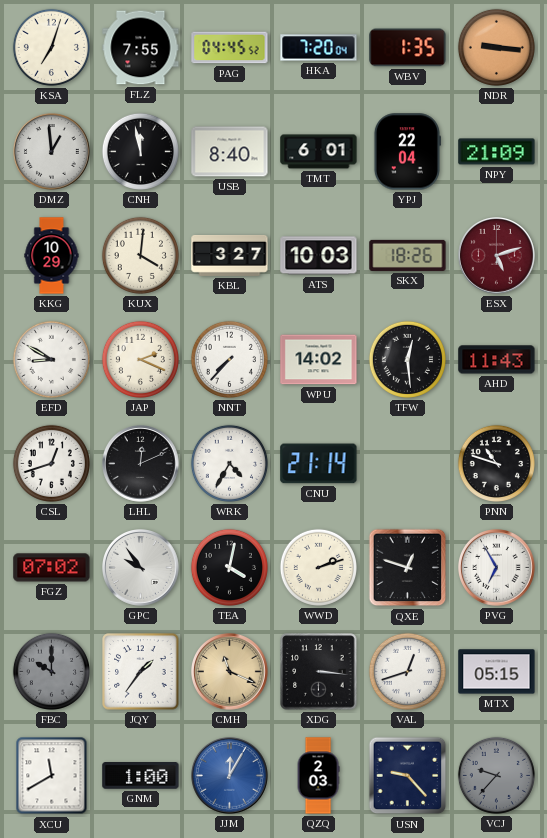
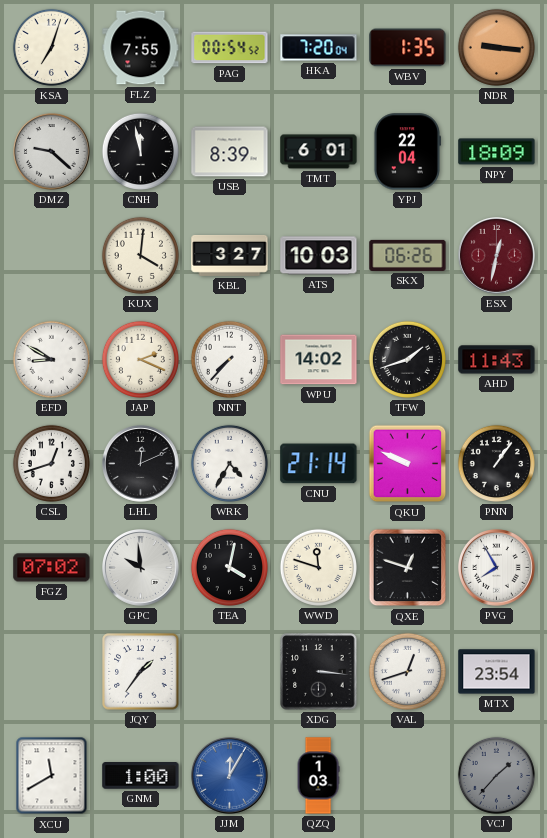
PAG: 04:45 -> 00:54 (230, 48)
DMZ: 12:59 -> 9:22 (52, 152)
USB: 8:40 -> 8:39 (230, 152)
NPY: 21:09 -> 18:09 (497, 152)
KKG: 10:29 -> none (52, 256)
SKX: 18:26 -> 06:26 (408, 255)
ESX: 5:12 -> 12:32 (497, 256)
TFW: 12:29 -> 1:42 (407, 359)
QKU: none -> 9:49 (408, 464)
PNN: 10:48 -> 1:06 (496, 463)
GPC: 9:54 -> 9:59 (141, 568)
WWD: 2:12 -> 11:48 (318, 567)
PVG: 6:55 -> 7:55 (497, 568)
FBC: 10:00 -> none (51, 671)
CMH: 11:19 -> none (230, 672)
MTX: 05:15 -> 23:54 (497, 672)
QZQ: 2:03 -> 1:03 (318, 776)
USN: 9:23 -> none (408, 776)
VCJ: 9:37 -> 1:37 (496, 775)
